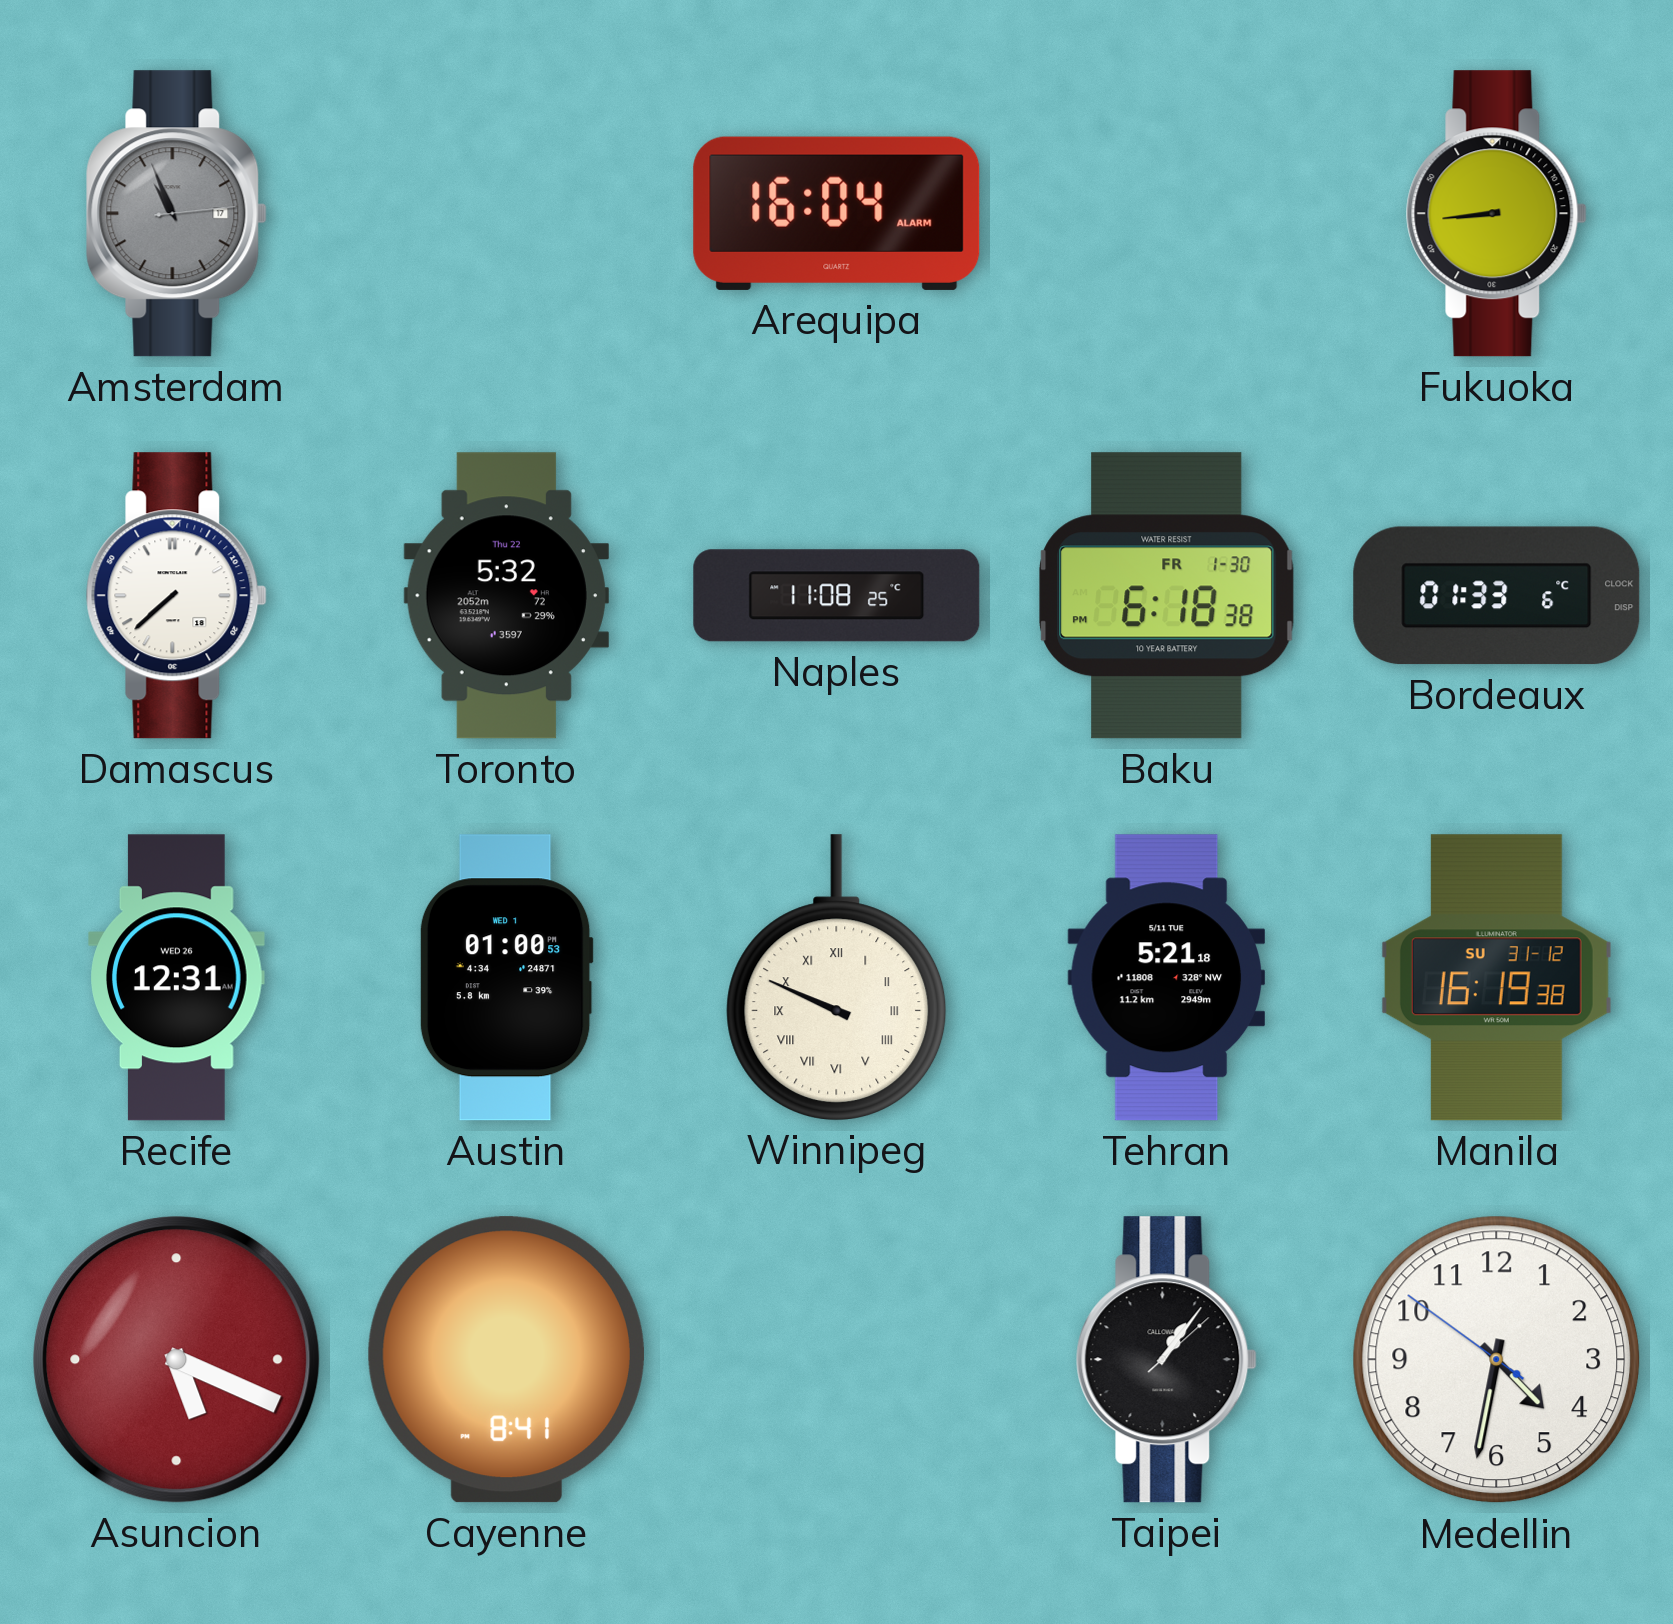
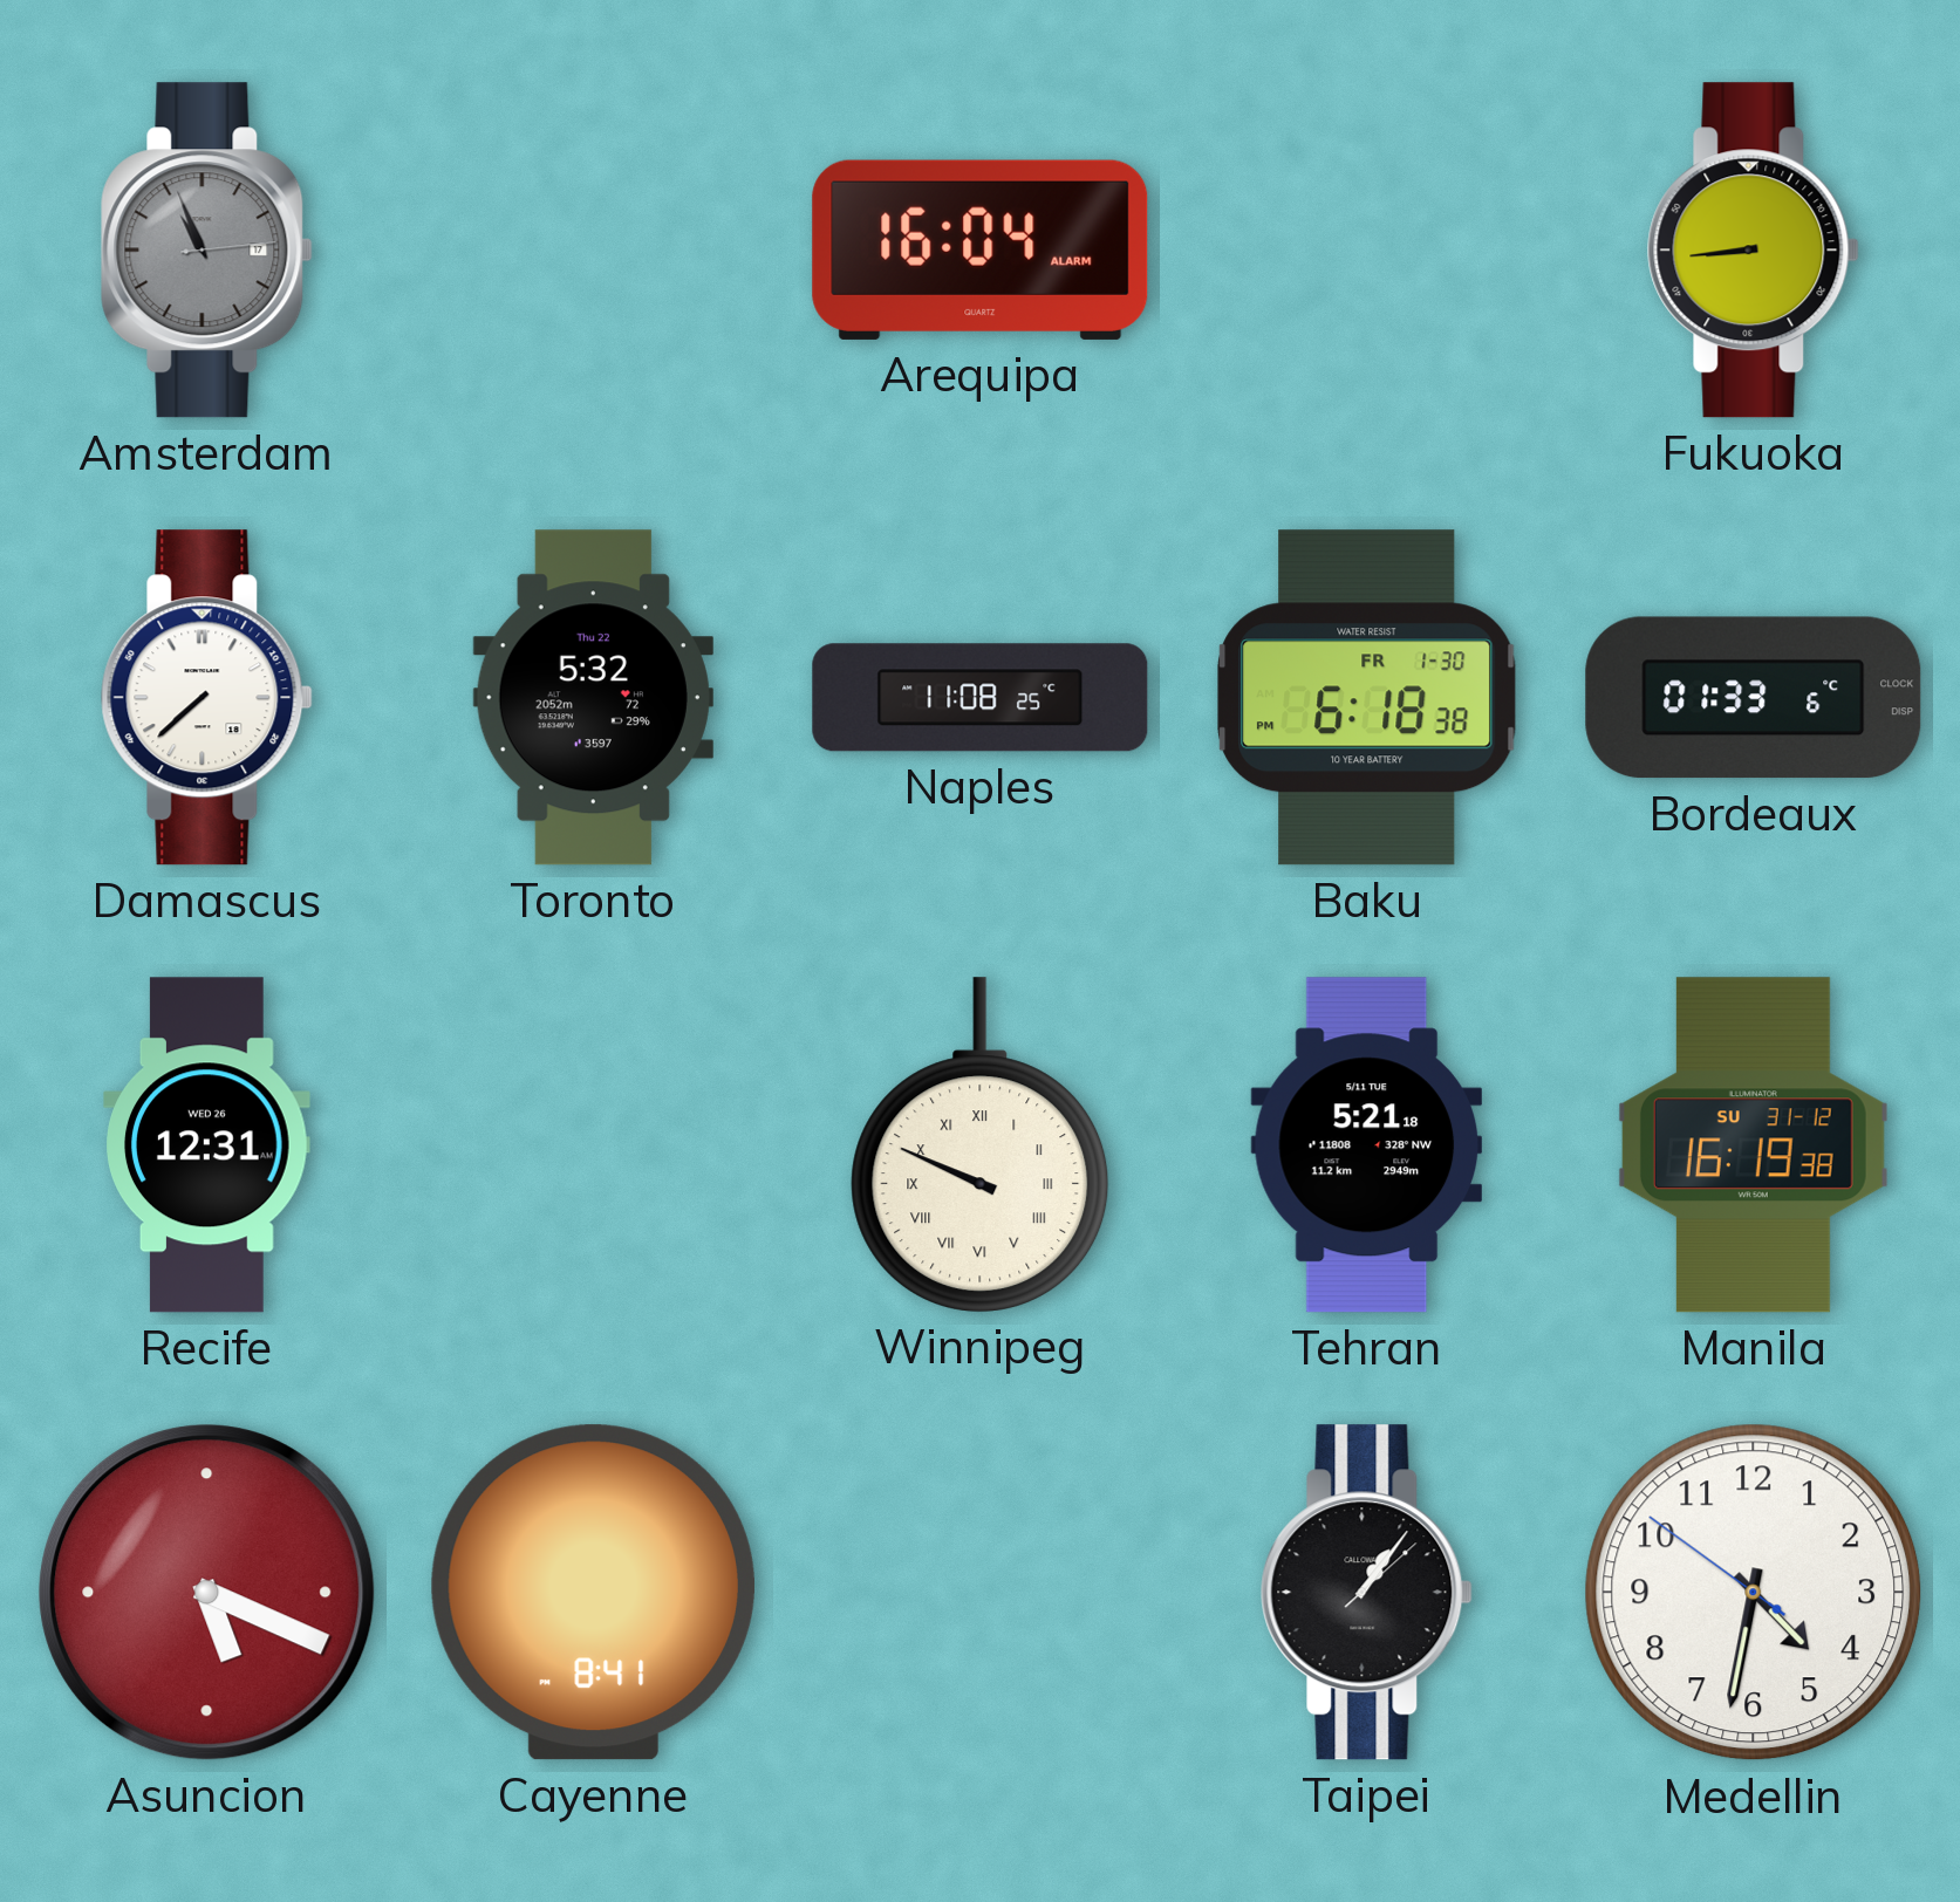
Austin: 01:00 -> none (506, 978)
